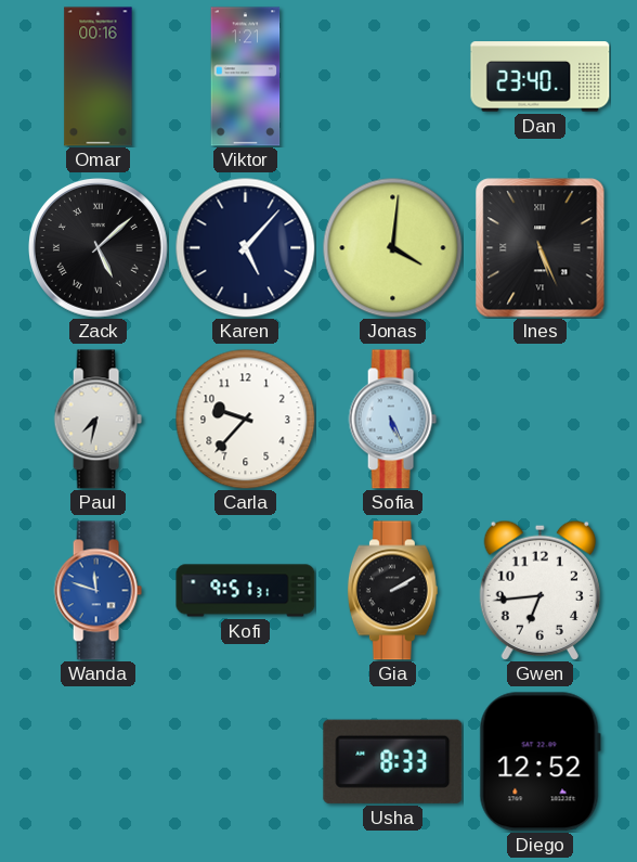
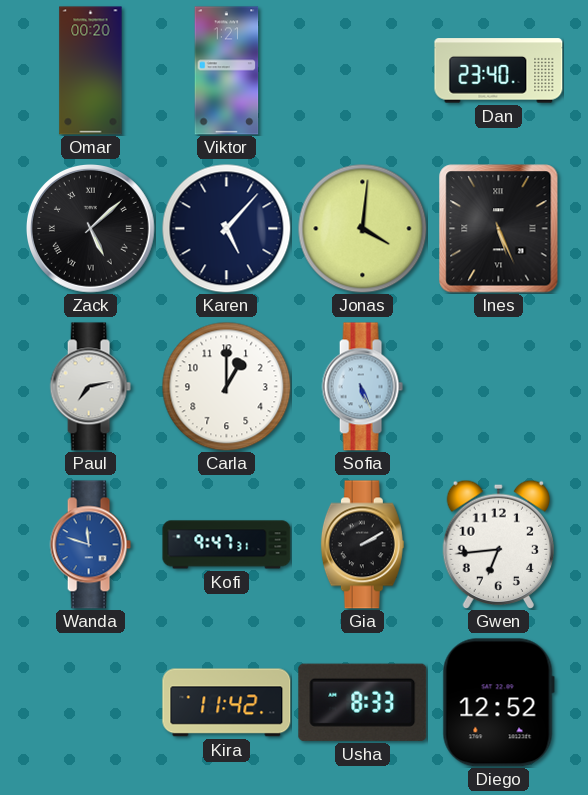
Omar: 00:16 -> 00:20 (91, 71)
Paul: 7:32 -> 7:13 (90, 387)
Carla: 9:37 -> 1:00 (226, 386)
Kofi: 9:51 -> 9:47 (227, 545)
Kira: none -> 11:42 (227, 703)
